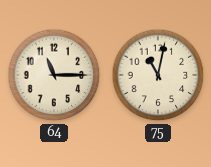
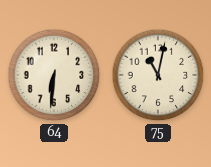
64: 11:15 -> 6:31 (54, 75)
